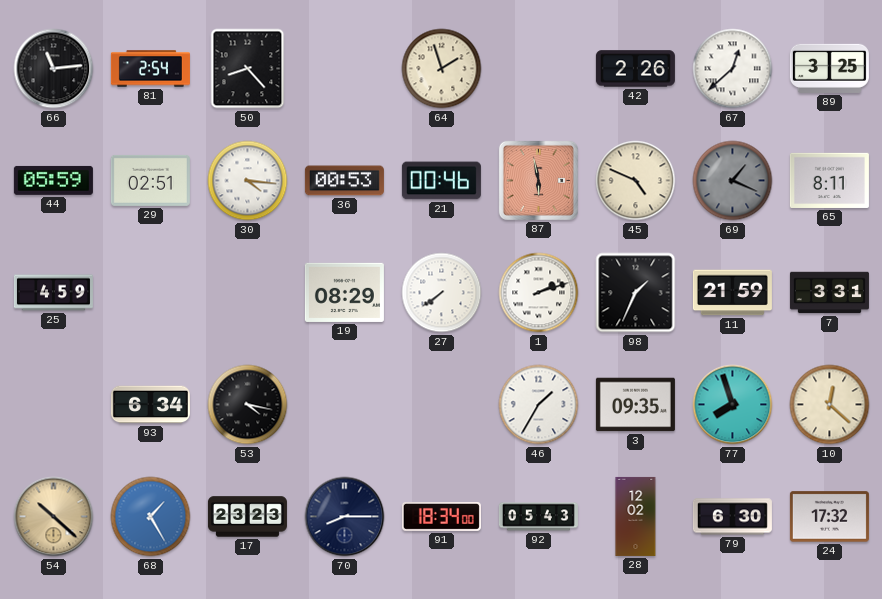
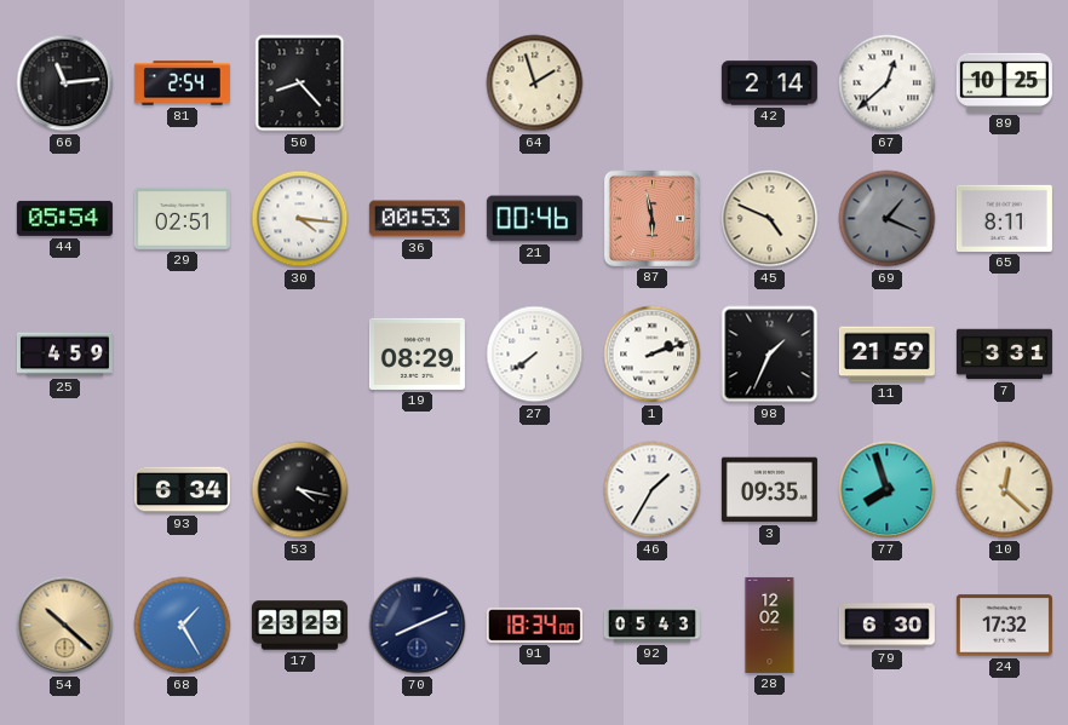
42: 2:26 -> 2:14 (769, 84)
89: 3:25 -> 10:25 (1004, 82)
44: 05:59 -> 05:54 (64, 218)
70: 8:15 -> 8:11 (418, 626)
